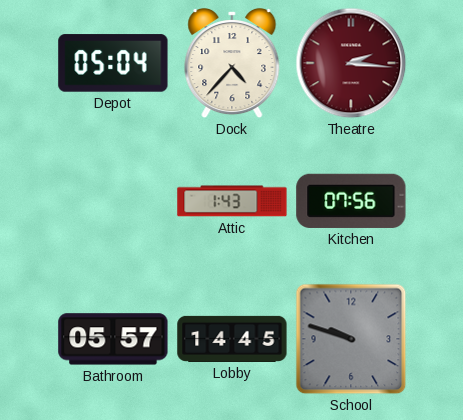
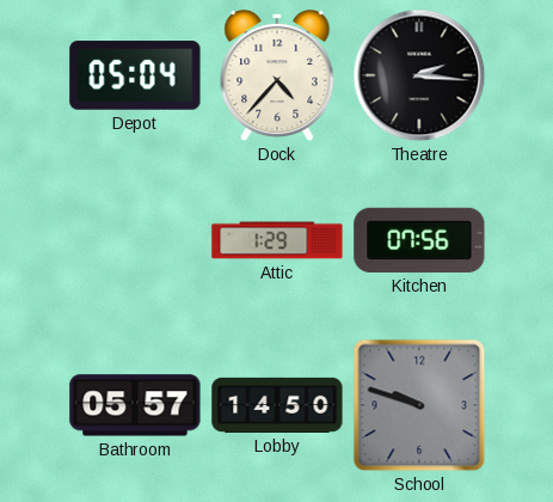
Theatre dial: burgundy -> black (419, 75)
Attic: 1:43 -> 1:29 (277, 240)
Lobby: 14:45 -> 14:50 (277, 405)
